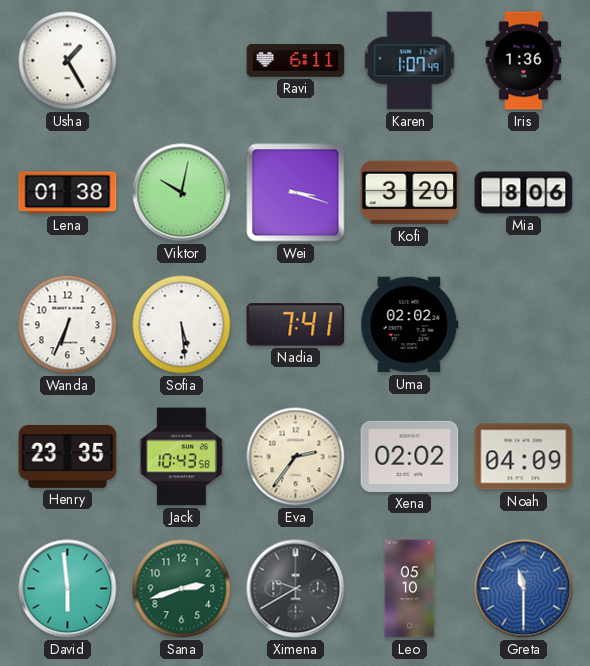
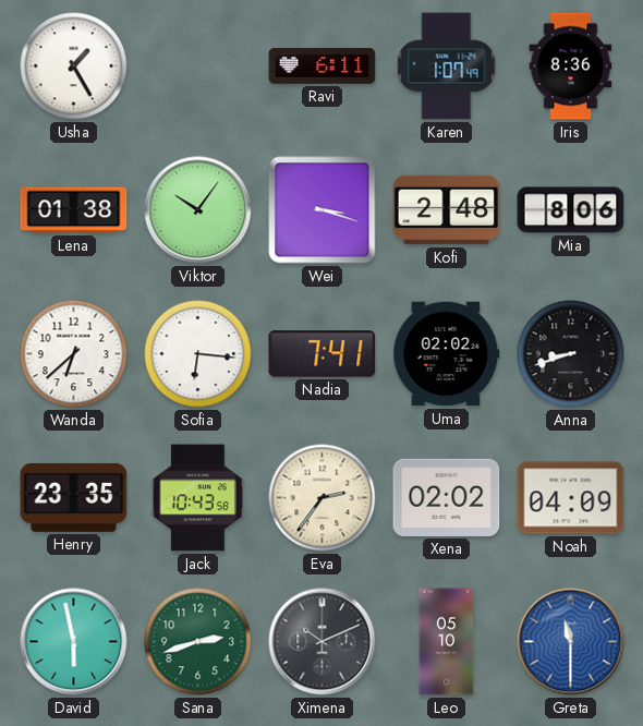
Iris: 1:36 -> 8:36 (571, 66)
Viktor: 10:02 -> 10:06 (198, 210)
Kofi: 3:20 -> 2:48 (447, 210)
Wanda: 6:34 -> 6:38 (74, 354)
Sofia: 5:29 -> 6:16 (198, 354)
Anna: none -> 8:42 (571, 354)
David: 5:59 -> 5:58 (74, 642)
Ximena: 9:40 -> 10:11 (323, 642)
